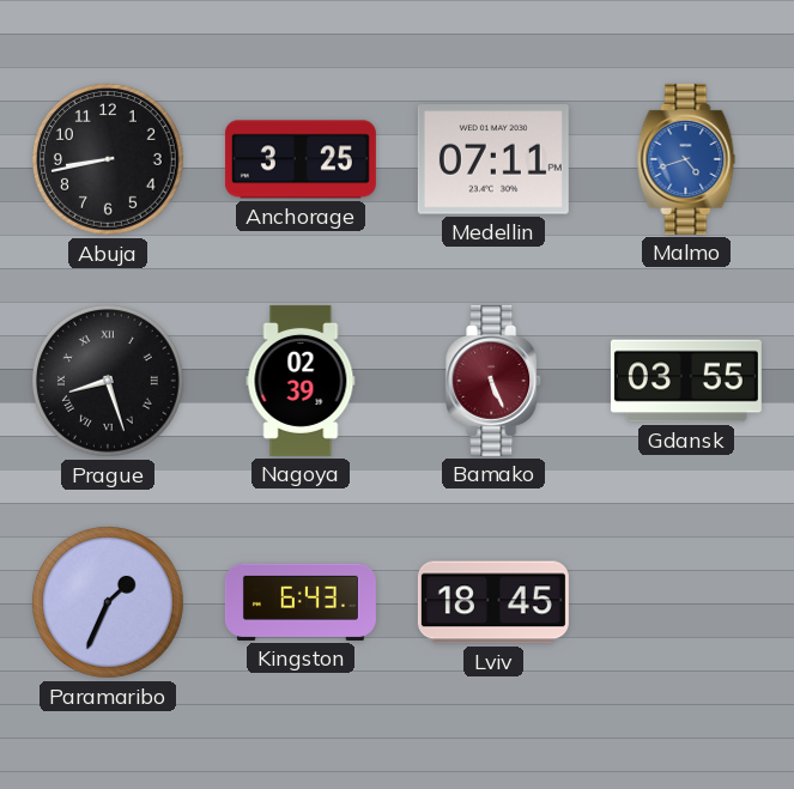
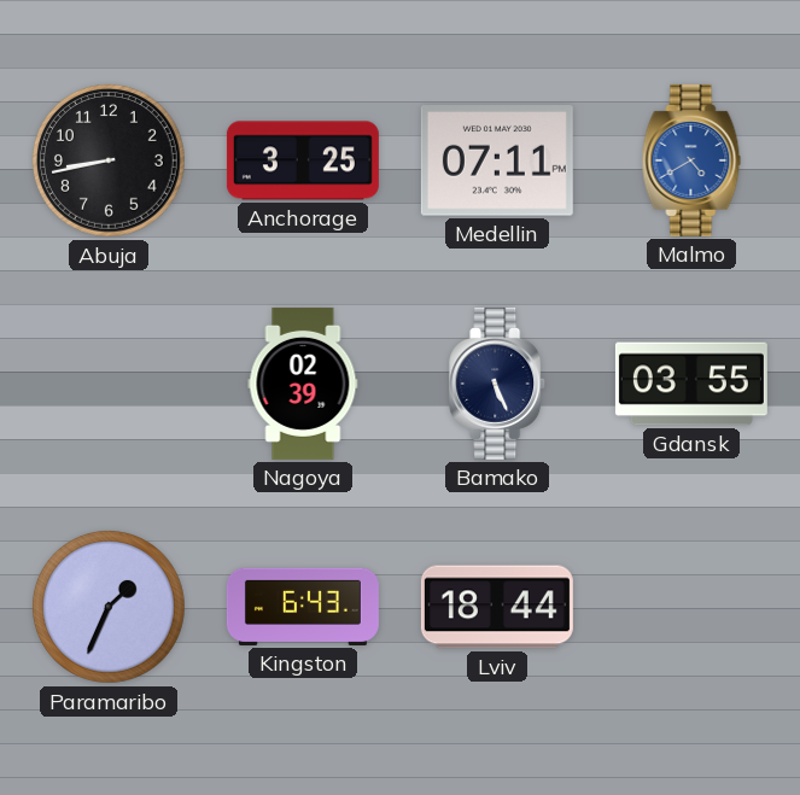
Malmo: 4:42 -> 4:40 (691, 160)
Prague: 8:27 -> none (108, 381)
Bamako dial: burgundy -> navy (498, 384)
Lviv: 18:45 -> 18:44 (497, 607)
